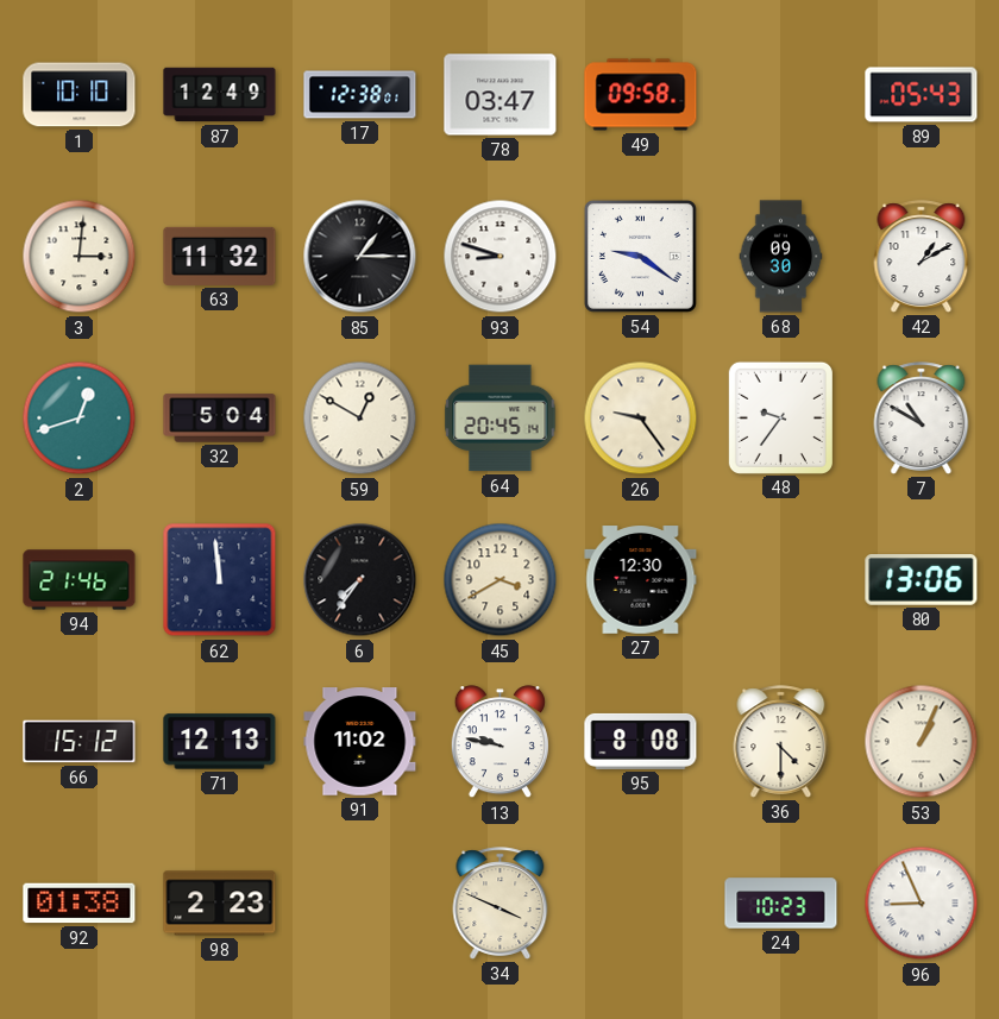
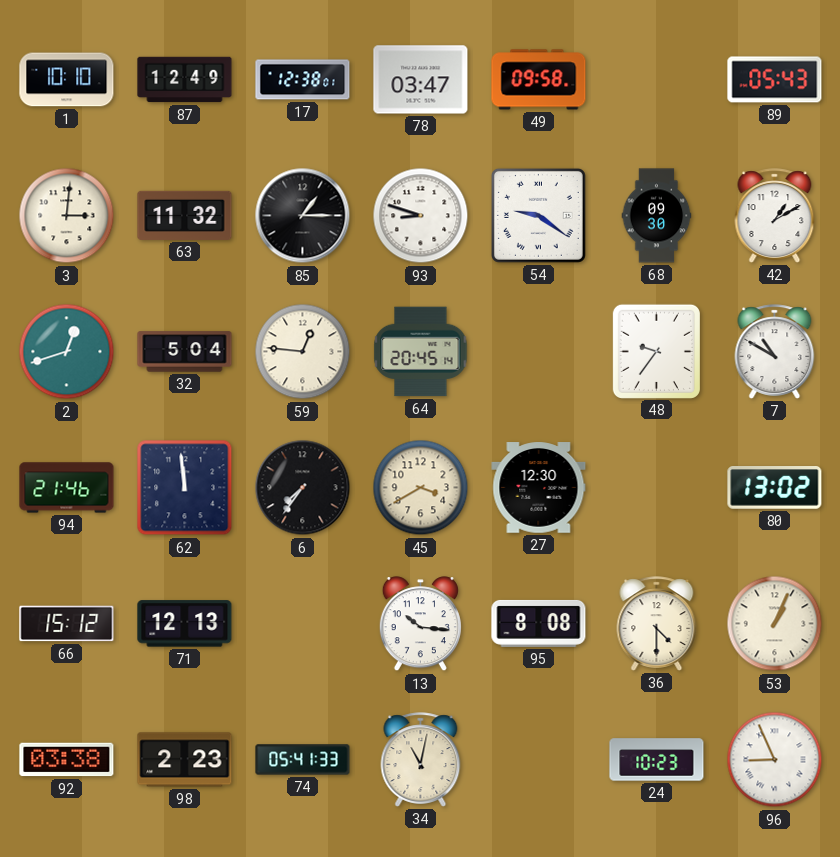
59: 12:50 -> 12:46 (303, 352)
26: 9:24 -> none (641, 419)
80: 13:06 -> 13:02 (775, 488)
91: 11:02 -> none (360, 742)
13: 9:47 -> 10:16 (420, 624)
92: 01:38 -> 03:38 (67, 760)
74: none -> 05:41 (303, 760)
34: 3:49 -> 11:02 (421, 760)
